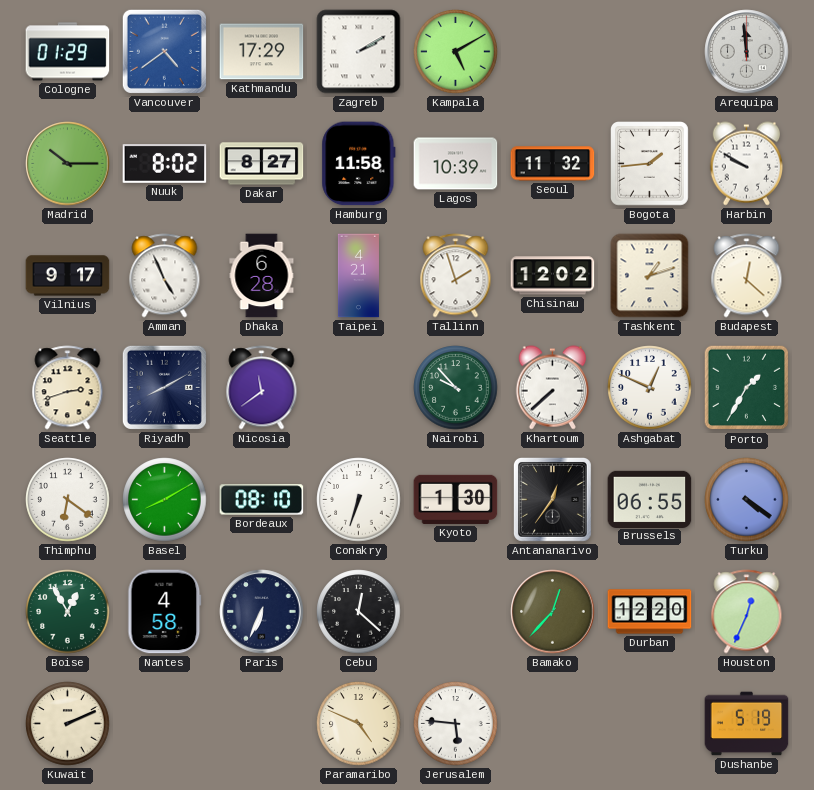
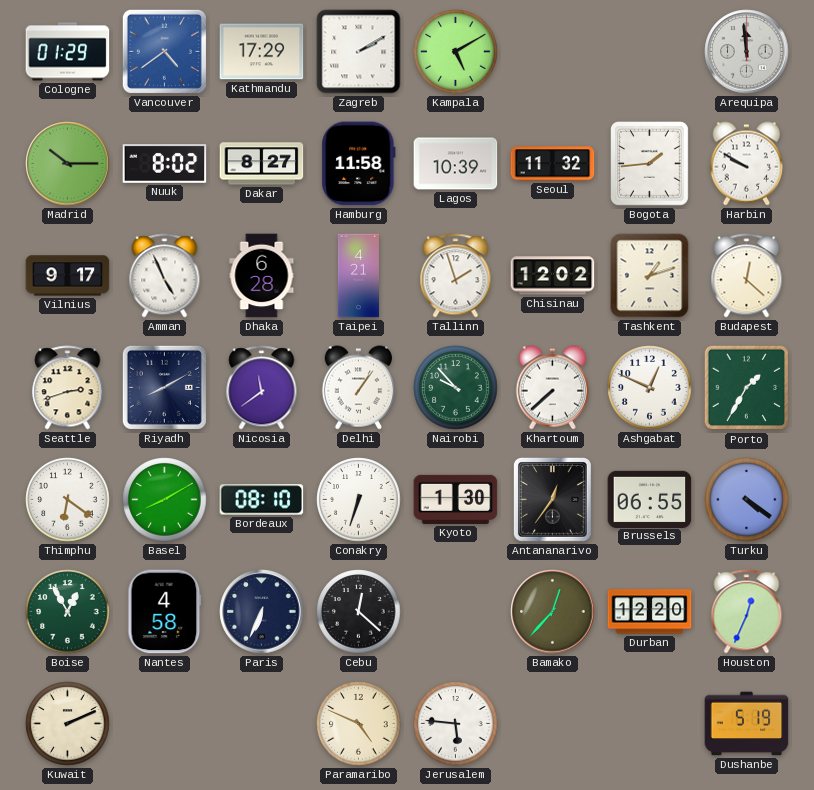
Delhi: none -> 1:06 (358, 388)
